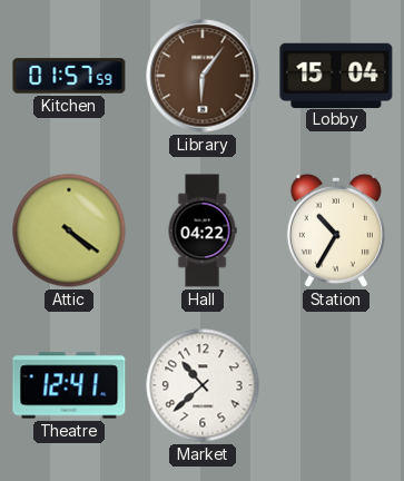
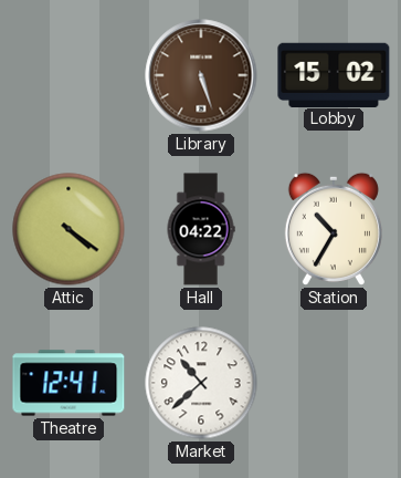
Kitchen: 01:57 -> none (69, 76)
Library: 6:06 -> 5:27 (201, 75)
Lobby: 15:04 -> 15:02 (334, 74)
